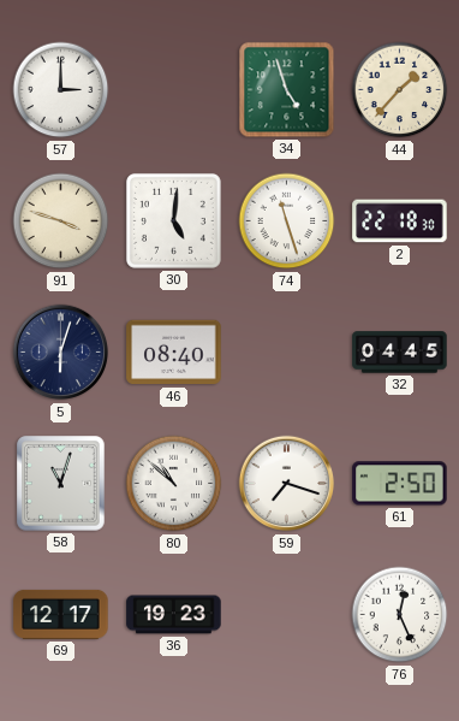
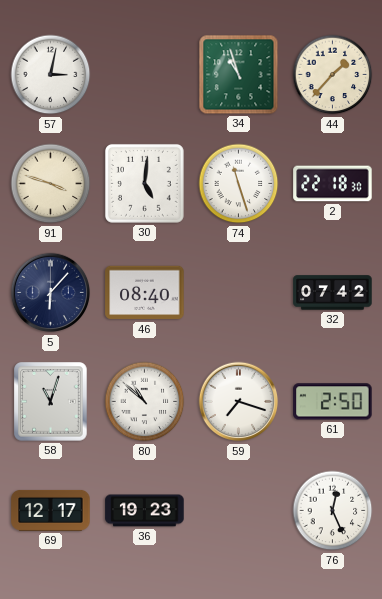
57: 3:00 -> 3:02 (51, 75)
34: 4:57 -> 10:57 (239, 75)
5: 6:03 -> 6:07 (51, 293)
32: 04:45 -> 07:42 (333, 293)
